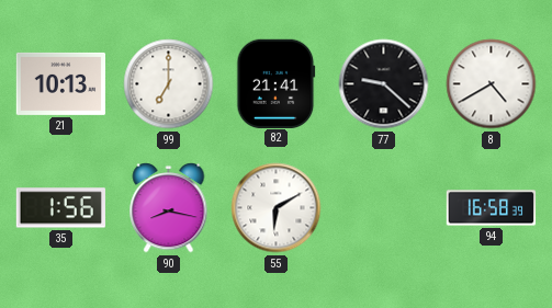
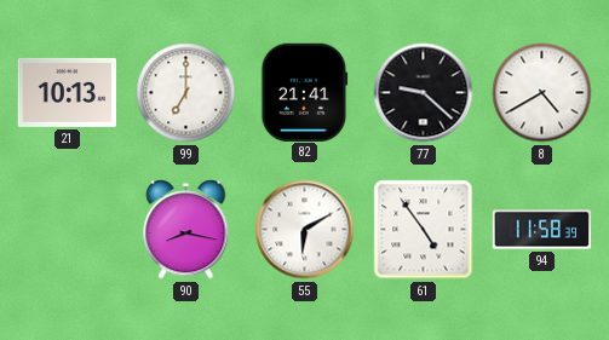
35: 1:56 -> none (60, 208)
61: none -> 4:54 (424, 230)
94: 16:58 -> 11:58 (542, 230)
